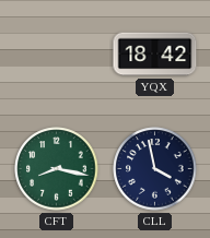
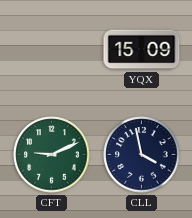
YQX: 18:42 -> 15:09 (142, 50)
CFT: 8:17 -> 9:11 (52, 155)
